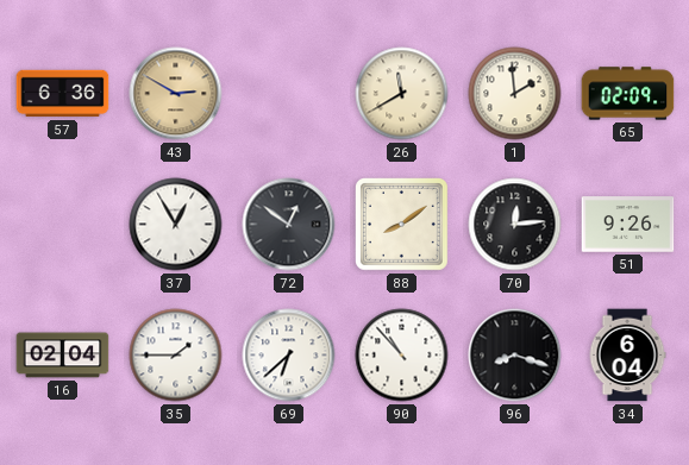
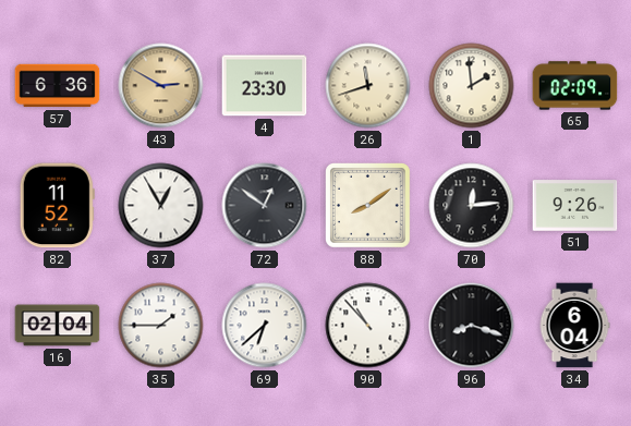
4: none -> 23:30 (265, 86)
26: 11:40 -> 11:42 (368, 86)
82: none -> 11:52 (57, 206)
